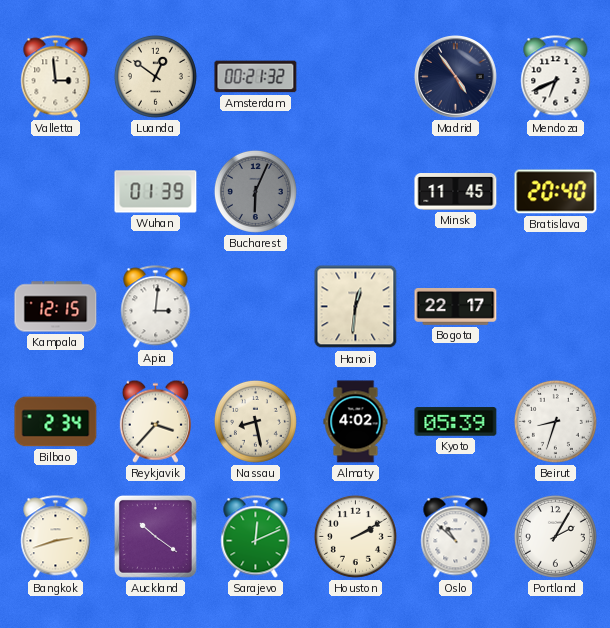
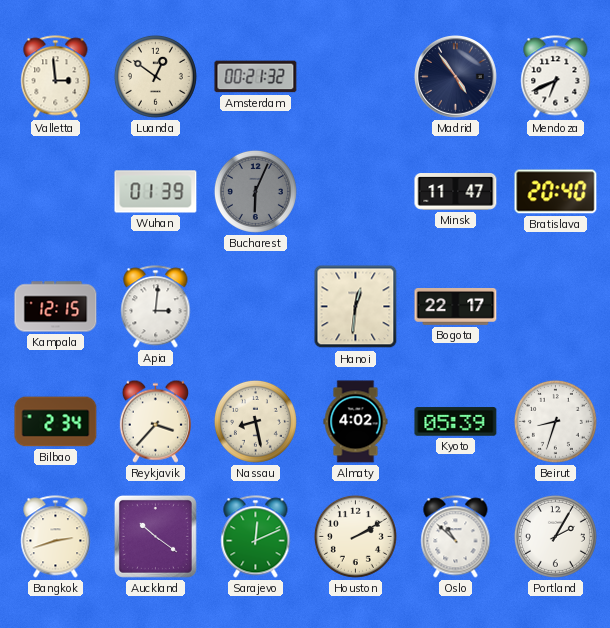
Minsk: 11:45 -> 11:47 (456, 192)
